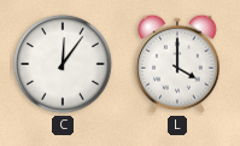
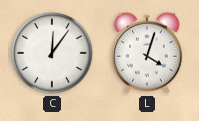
L: 4:00 -> 4:03 (147, 53)
